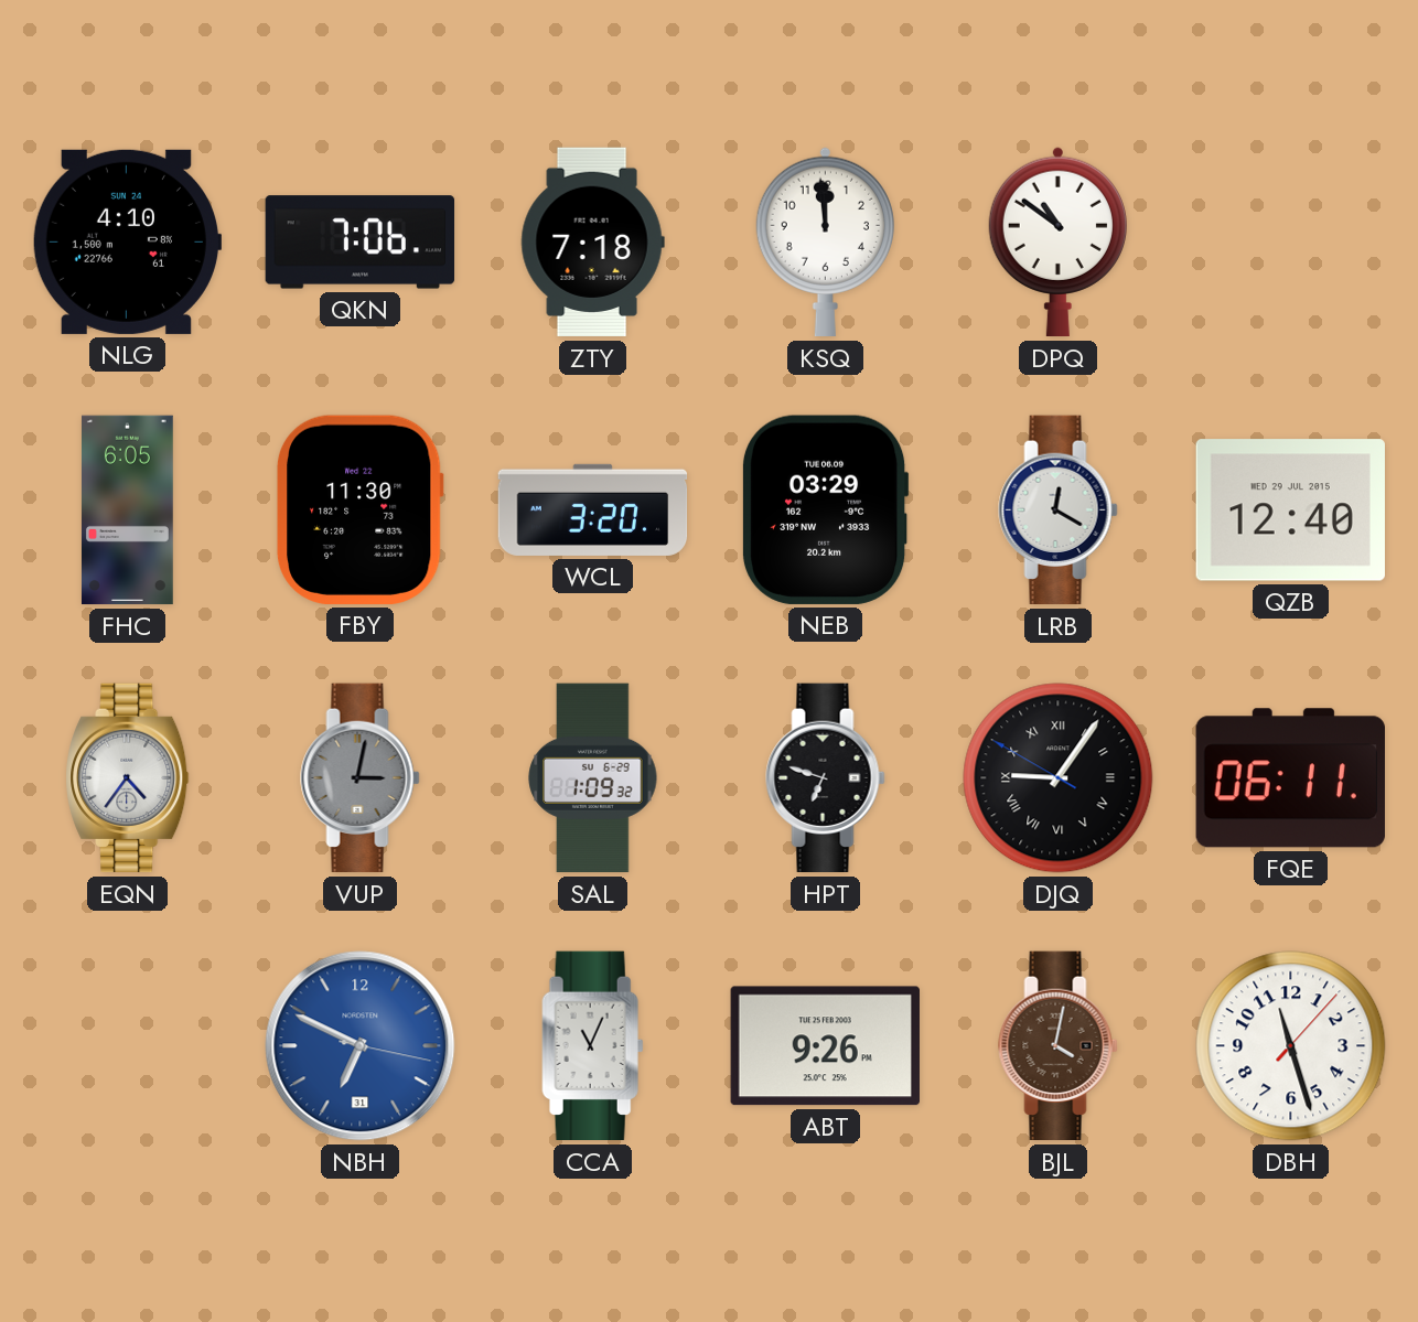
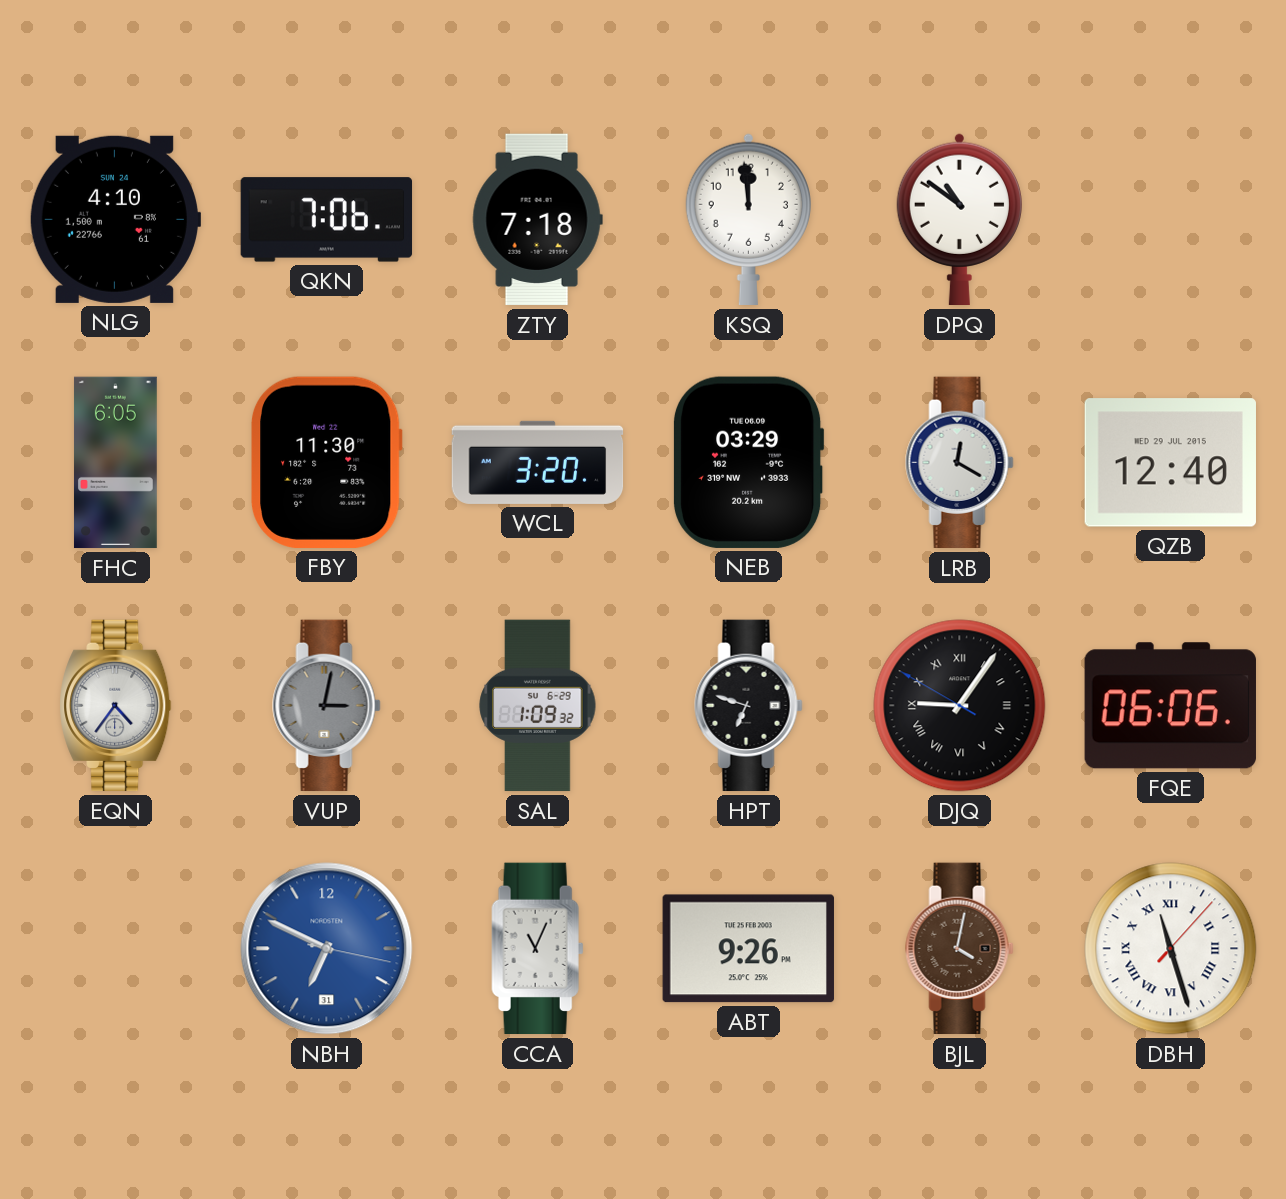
FQE: 06:11 -> 06:06 (1170, 706)
DBH numerals: Arabic -> Roman (1171, 949)
